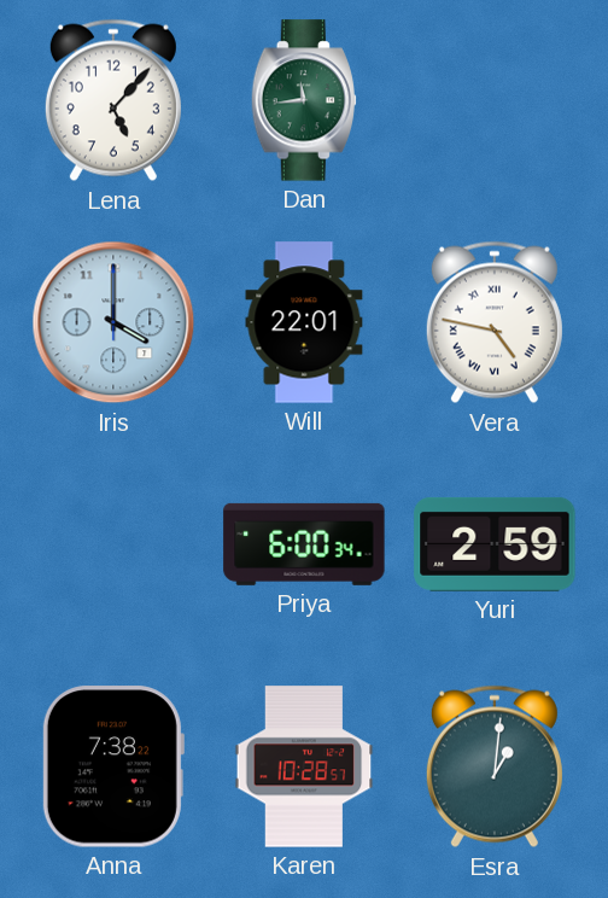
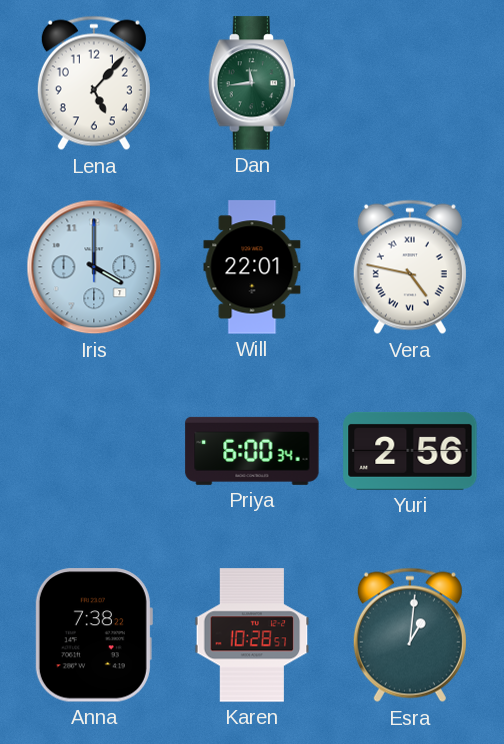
Yuri: 2:59 -> 2:56 (410, 451)
